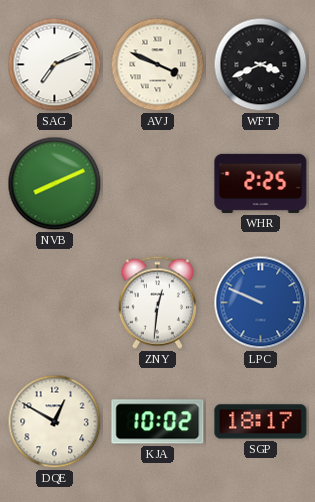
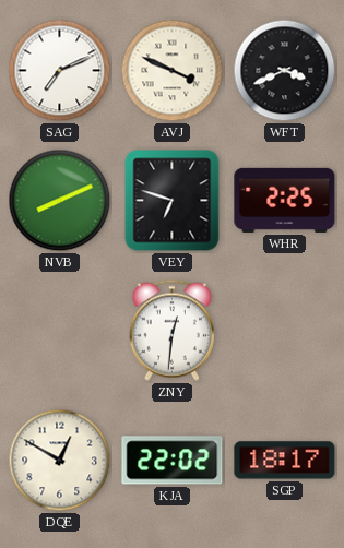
VEY: none -> 6:48 (173, 201)
LPC: 9:49 -> none (261, 303)
KJA: 10:02 -> 22:02 (173, 461)
